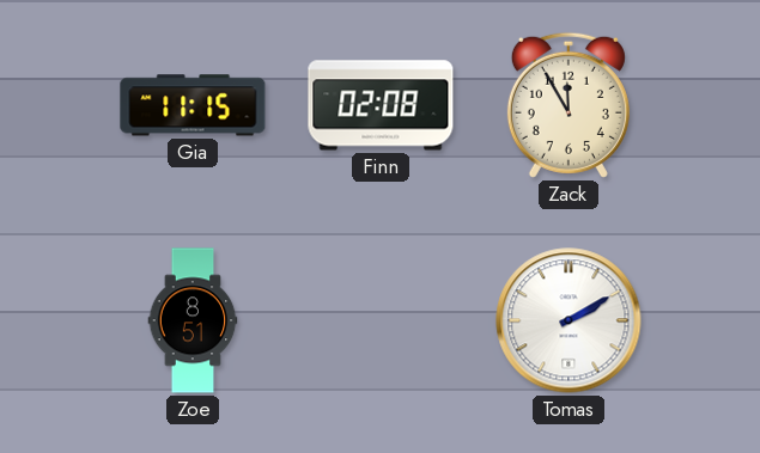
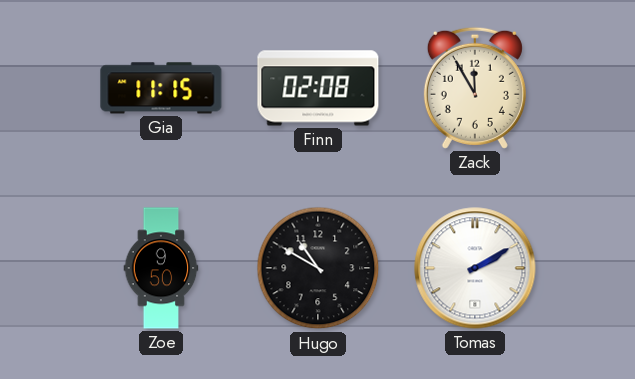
Zoe: 8:51 -> 9:50 (161, 268)
Hugo: none -> 10:50 (318, 268)
